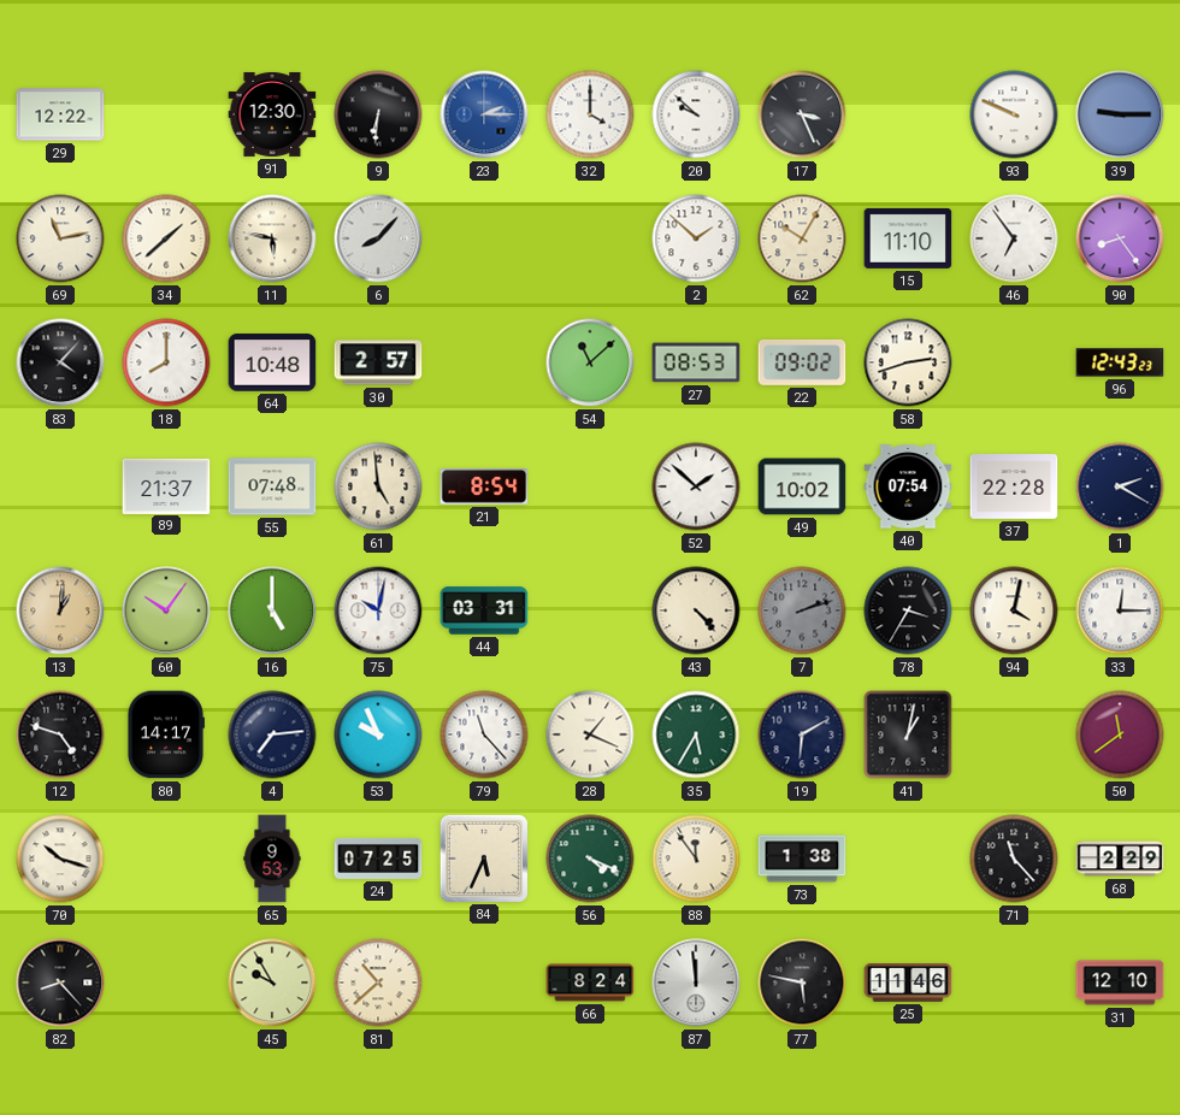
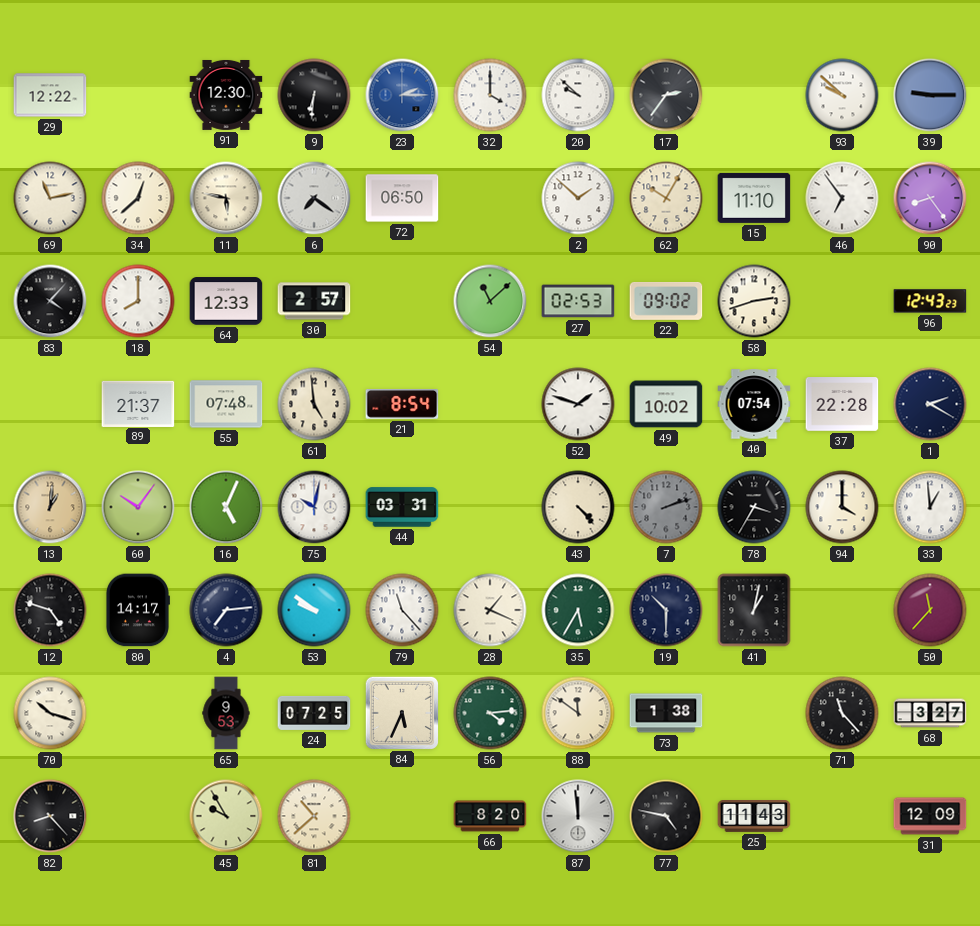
17: 3:26 -> 2:36 (666, 95)
93: 9:49 -> 9:52 (842, 95)
34: 1:38 -> 12:38 (138, 198)
6: 8:07 -> 7:21 (314, 198)
72: none -> 06:50 (402, 198)
64: 10:48 -> 12:33 (226, 301)
27: 08:53 -> 02:53 (578, 301)
52: 1:52 -> 1:48 (578, 404)
16: 5:00 -> 5:04 (226, 507)
94: 4:02 -> 4:00 (842, 507)
33: 12:15 -> 12:59 (930, 507)
53: 9:56 -> 9:51 (314, 610)
19: 6:10 -> 10:30 (666, 610)
50: 11:39 -> 11:37 (930, 610)
56: 4:19 -> 4:14 (490, 713)
88: 11:54 -> 11:51 (578, 713)
68: 2:29 -> 3:27 (930, 713)
66: 8:24 -> 8:20 (490, 816)
77: 5:47 -> 4:47 (666, 816)
25: 11:46 -> 11:43 (754, 817)
31: 12:10 -> 12:09 (930, 816)
